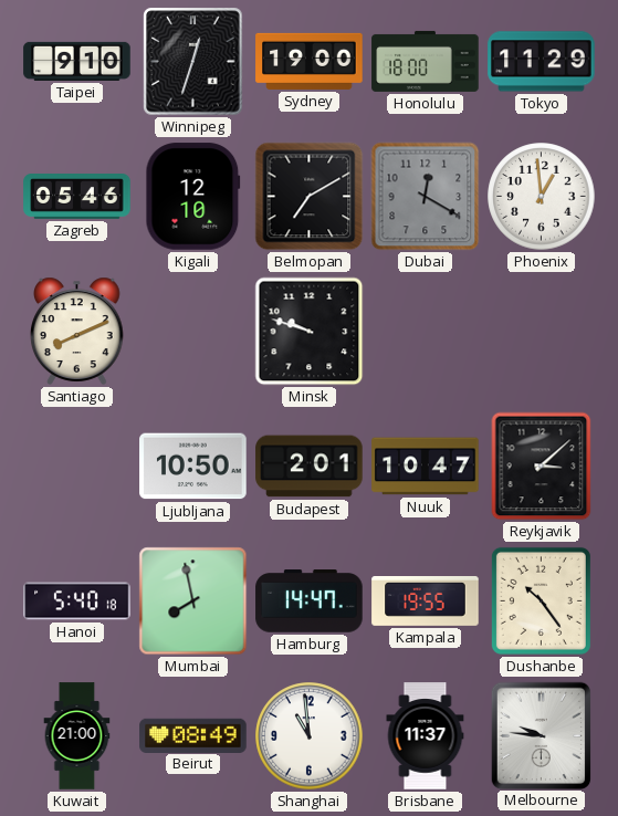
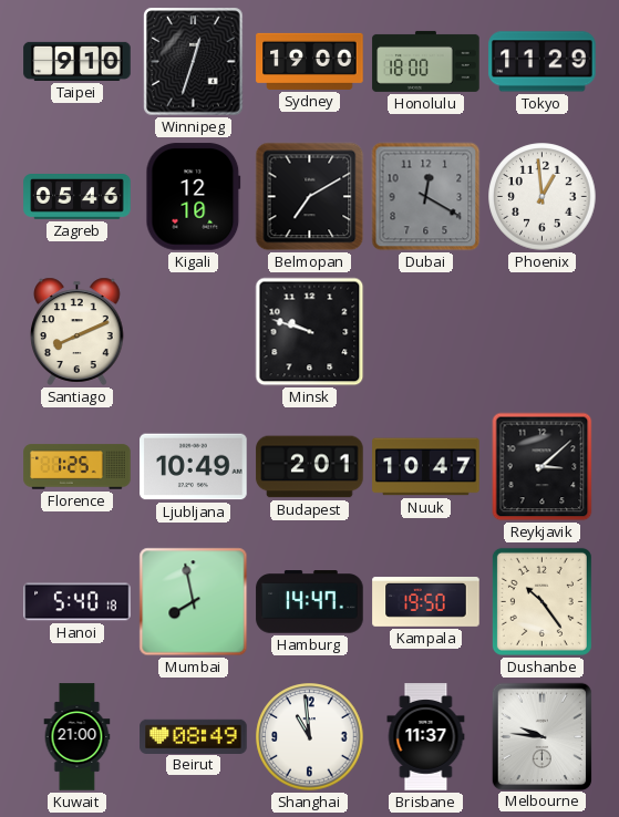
Florence: none -> 1:25 (78, 467)
Ljubljana: 10:50 -> 10:49 (194, 467)
Kampala: 19:55 -> 19:50 (426, 602)
